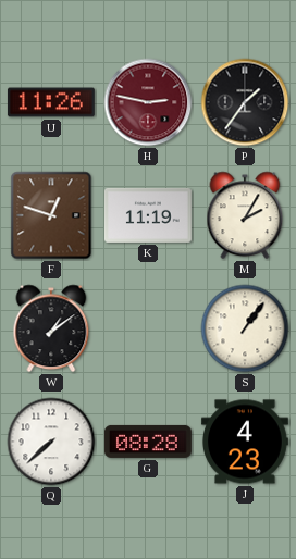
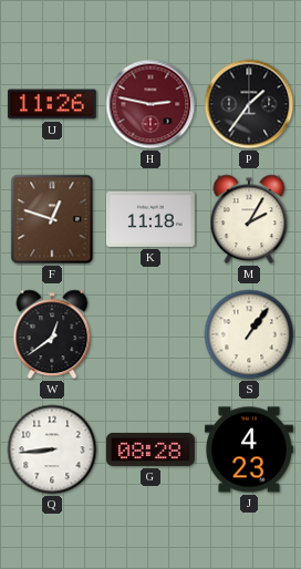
K: 11:19 -> 11:18 (150, 219)
W: 1:09 -> 12:39 (52, 334)
Q: 7:38 -> 8:44 (52, 449)
